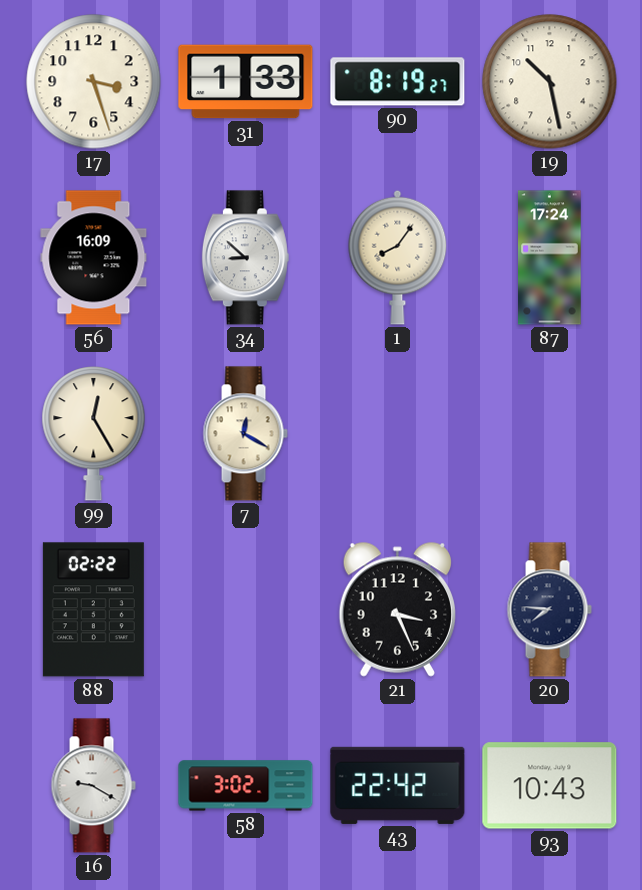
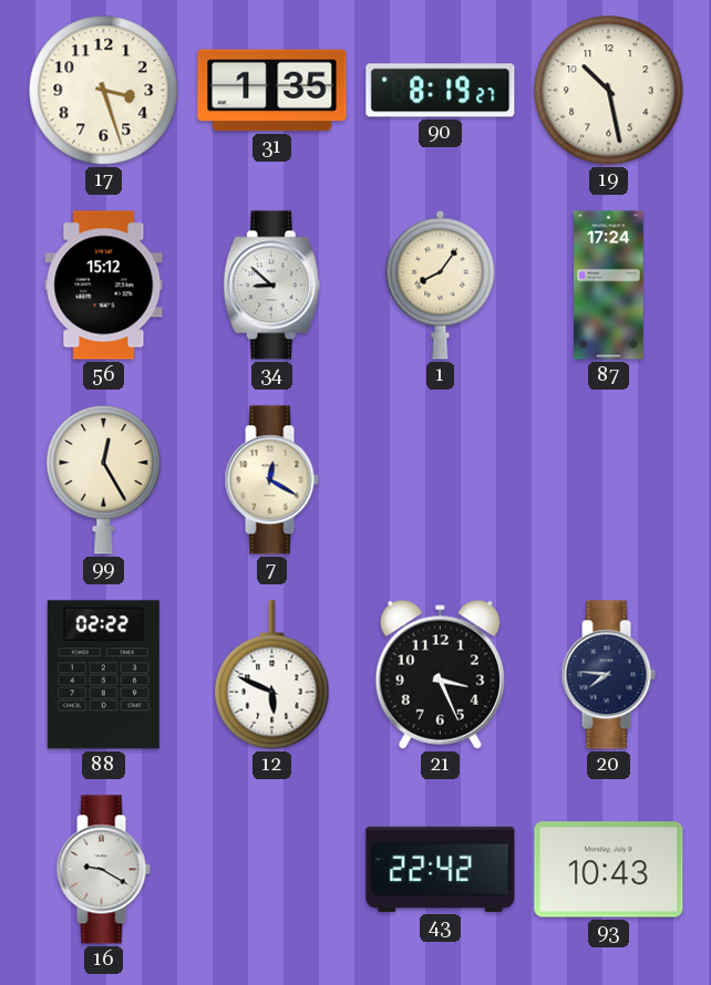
31: 1:33 -> 1:35 (272, 91)
56: 16:09 -> 15:12 (104, 286)
12: none -> 5:49 (272, 675)
58: 3:02 -> none (246, 786)
